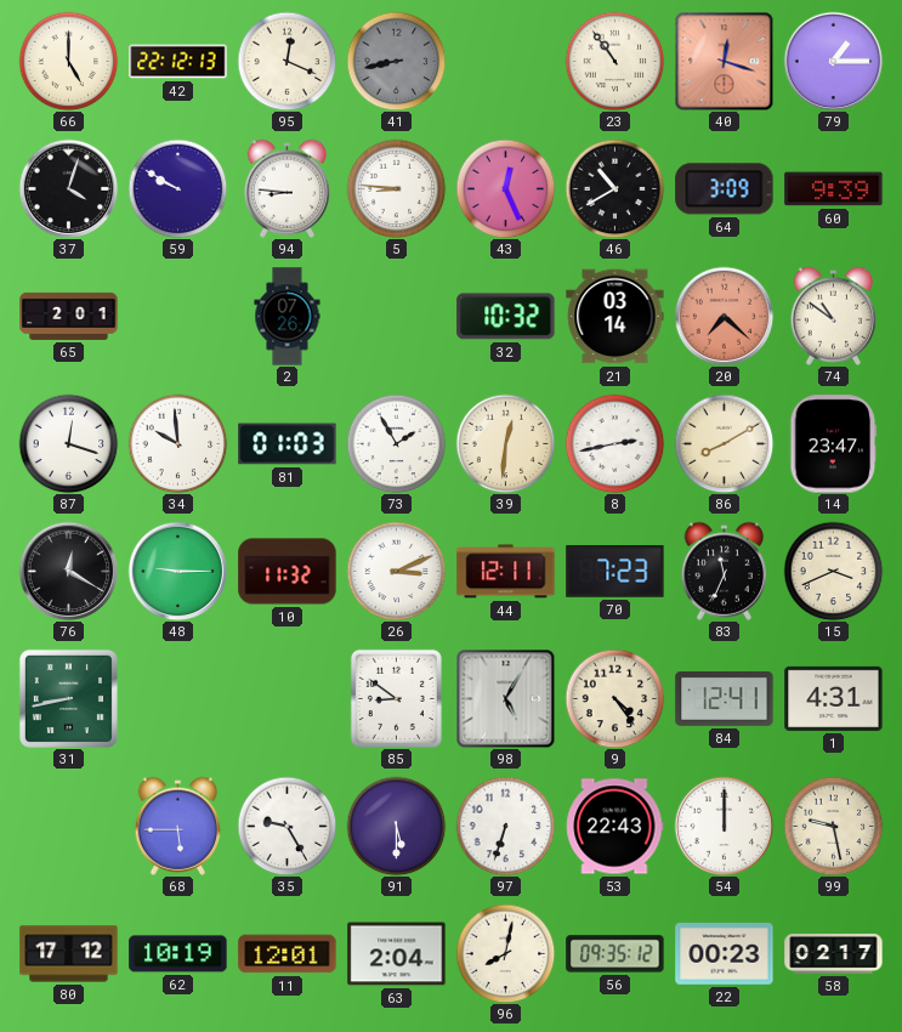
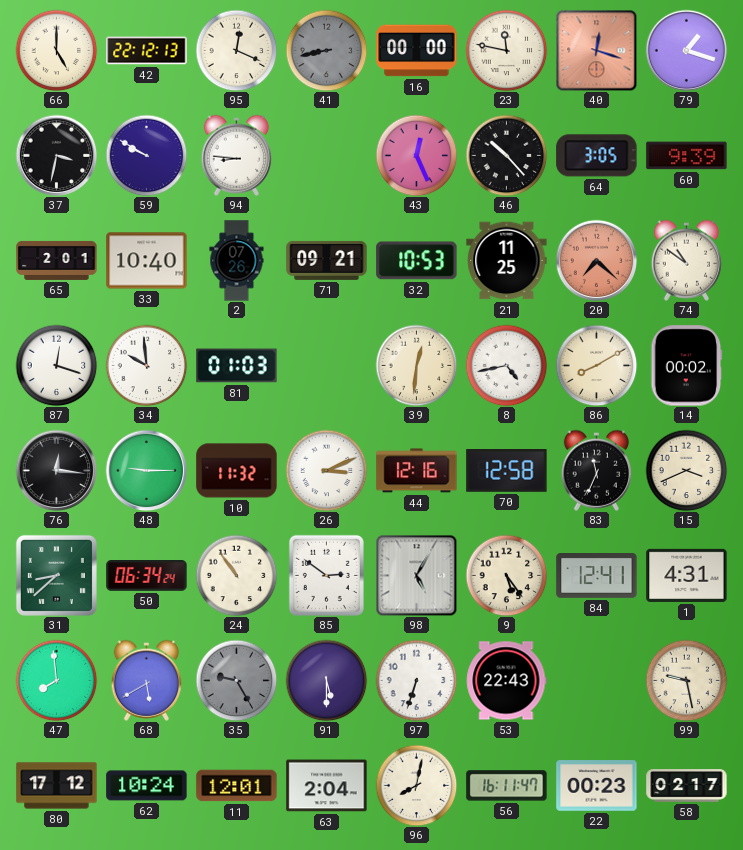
16: none -> 00:00 (417, 51)
23: 10:54 -> 11:47 (506, 50)
79: 1:15 -> 1:18 (686, 50)
37: 4:03 -> 3:32 (56, 155)
5: 8:46 -> none (396, 188)
46: 10:40 -> 10:23 (506, 155)
64: 3:09 -> 3:05 (597, 156)
33: none -> 10:40 (147, 261)
71: none -> 09:21 (327, 260)
32: 10:32 -> 10:53 (417, 261)
21: 03:14 -> 11:25 (507, 261)
73: 1:55 -> none (396, 443)
8: 2:43 -> 4:43 (506, 365)
14: 23:47 -> 00:02 (687, 366)
76: 12:20 -> 12:16 (56, 470)
44: 12:11 -> 12:16 (417, 471)
70: 7:23 -> 12:58 (507, 471)
31: 8:43 -> 8:38 (56, 575)
50: none -> 06:34 (147, 576)
24: none -> 10:54 (236, 575)
85: 8:51 -> 2:51 (326, 575)
9: 4:24 -> 5:24 (506, 575)
47: none -> 7:59 (56, 680)
68: 5:45 -> 5:40 (147, 680)
35 dial: white -> grey (236, 680)
54: 12:00 -> none (724, 826)
62: 10:19 -> 10:24 (147, 786)
56: 09:35 -> 16:11 (507, 786)
